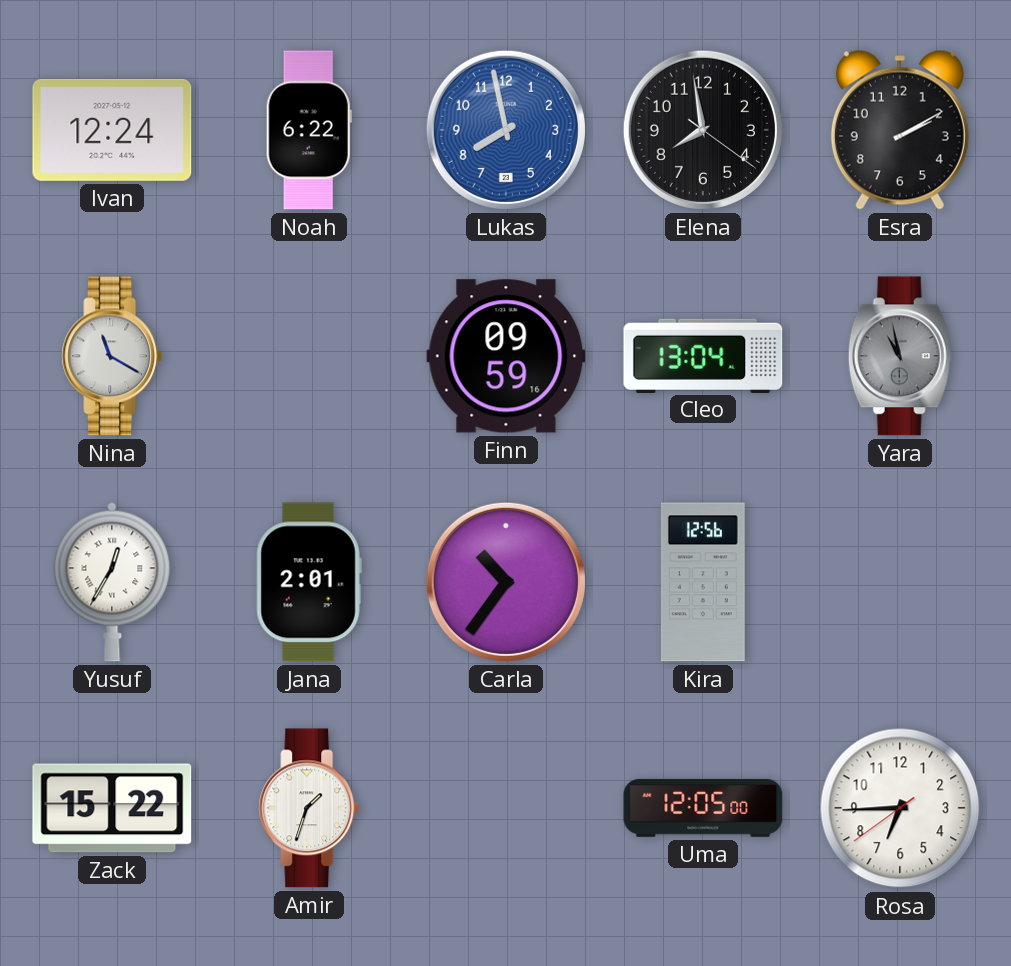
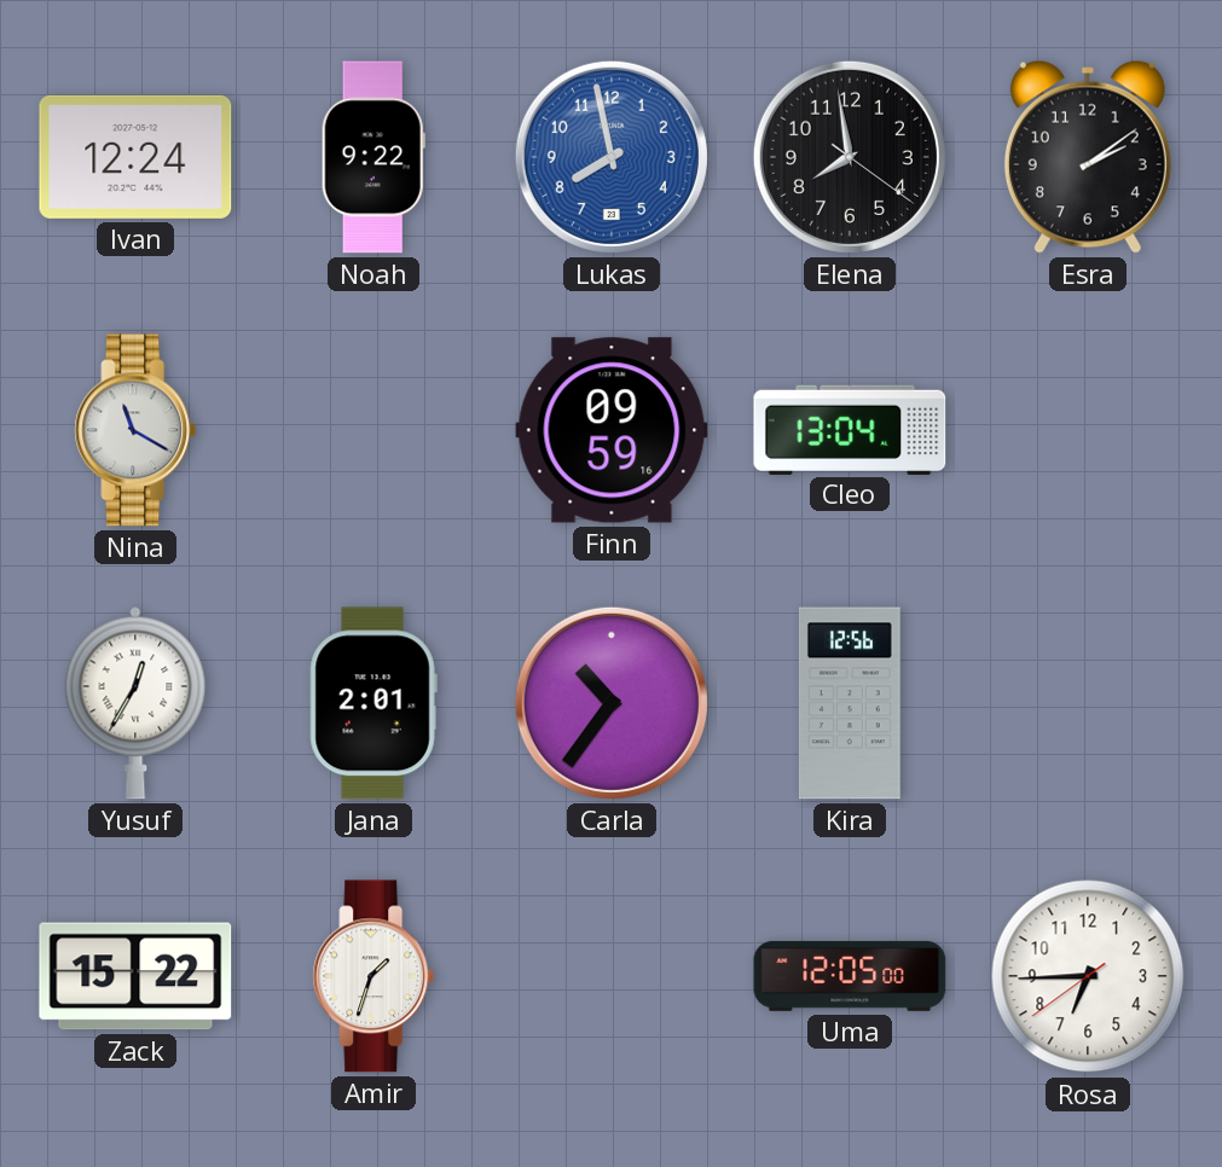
Noah: 6:22 -> 9:22 (373, 157)
Esra: 2:10 -> 2:09 (1088, 157)
Yara: 10:58 -> none (900, 356)
